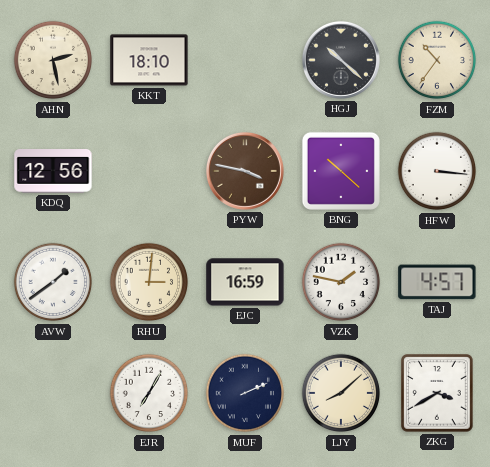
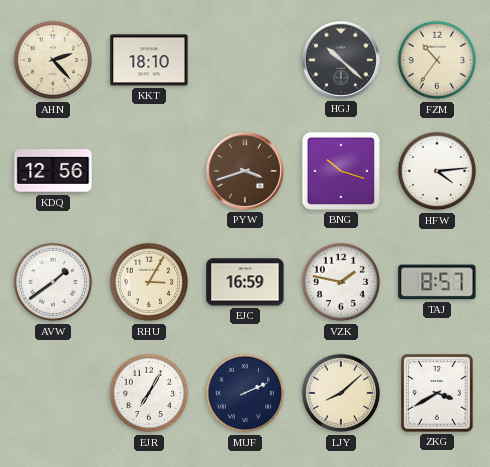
AHN: 2:28 -> 2:23 (53, 60)
PYW: 3:47 -> 3:42 (245, 171)
BNG: 10:22 -> 10:18 (341, 171)
HFW: 3:16 -> 4:14 (437, 171)
RHU: 3:01 -> 3:05 (149, 282)
TAJ: 4:57 -> 8:57 (437, 282)
